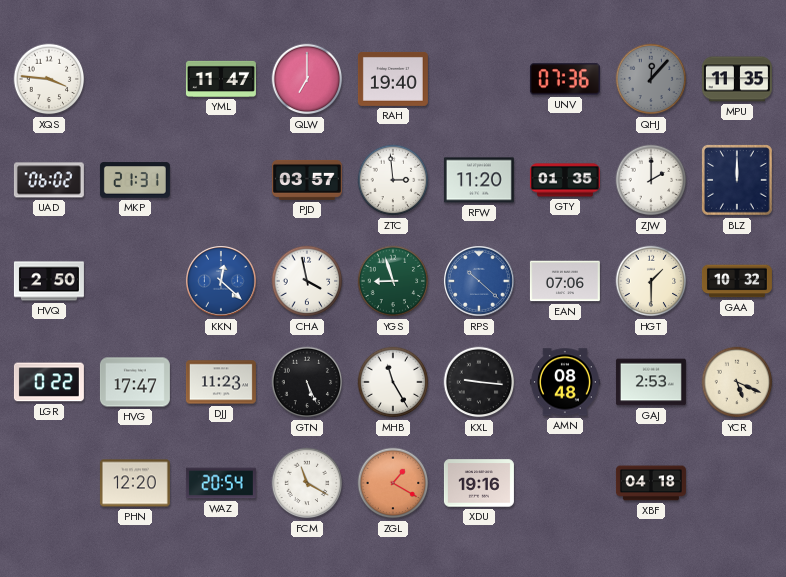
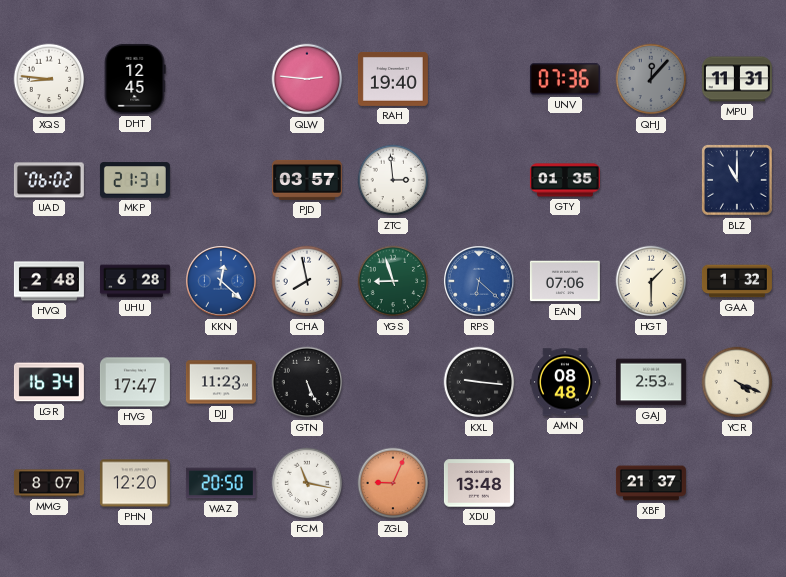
XQS: 3:46 -> 8:46 (49, 79)
DHT: none -> 12:45 (135, 79)
YML: 11:47 -> none (221, 79)
QLW: 7:00 -> 2:46 (307, 79)
MPU: 11:35 -> 11:31 (737, 79)
RFW: 11:20 -> none (479, 180)
ZJW: 2:00 -> none (651, 180)
BLZ: 12:00 -> 11:00 (738, 181)
HVQ: 2:50 -> 2:48 (49, 281)
UHU: none -> 6:28 (135, 281)
CHA: 3:58 -> 7:58 (307, 281)
RPS: 10:22 -> 6:22 (480, 282)
GAA: 10:32 -> 1:32 (737, 281)
LGR: 0:22 -> 16:34 (49, 382)
MHB: 11:25 -> none (393, 382)
YCR: 5:19 -> 4:19 (737, 382)
MMG: none -> 8:07 (49, 483)
WAZ: 20:54 -> 20:50 (221, 483)
FCM: 11:20 -> 11:17 (307, 483)
ZGL: 1:20 -> 9:04 (393, 483)
XDU: 19:16 -> 13:48 (479, 483)
XBF: 04:18 -> 21:37 (651, 483)
